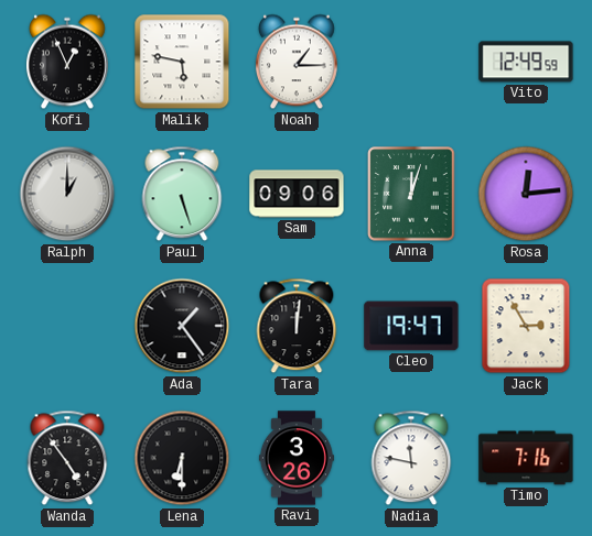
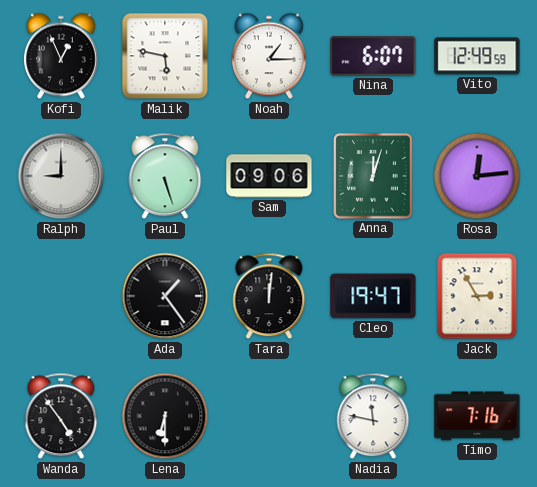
Nina: none -> 6:07 (373, 57)
Ralph: 1:00 -> 9:00 (61, 176)
Ravi: 3:26 -> none (297, 458)
